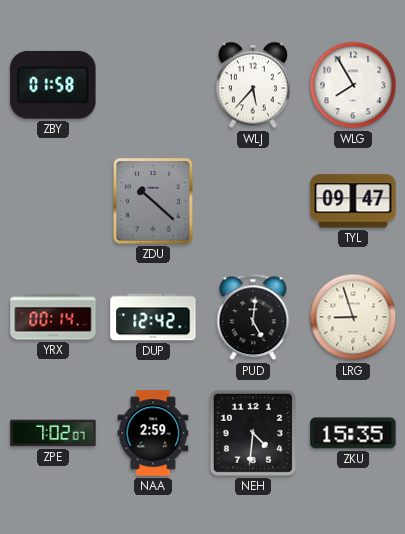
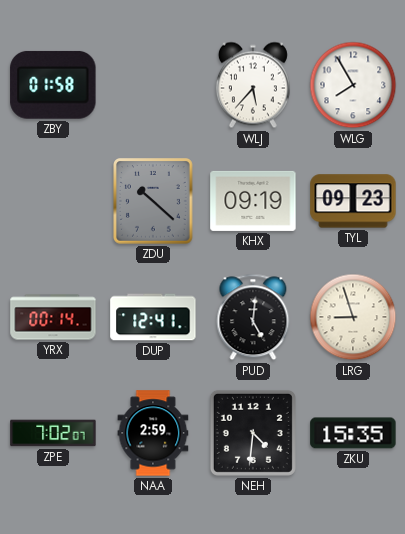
KHX: none -> 09:19 (253, 201)
TYL: 09:47 -> 09:23 (353, 201)
DUP: 12:42 -> 12:41 (153, 317)
